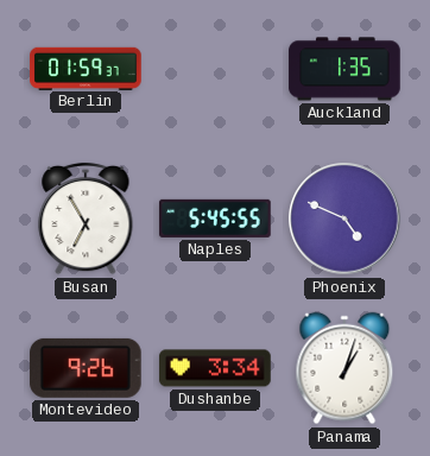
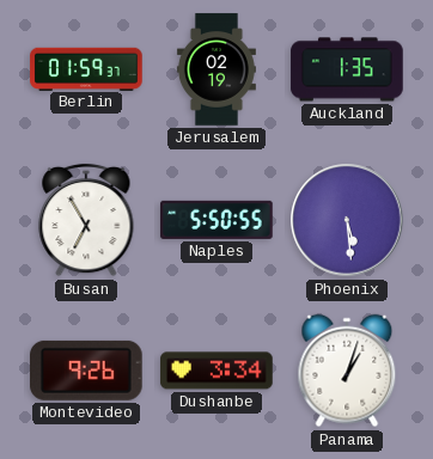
Jerusalem: none -> 02:19 (216, 69)
Naples: 5:45 -> 5:50 (216, 220)
Phoenix: 4:49 -> 5:29 (347, 220)
